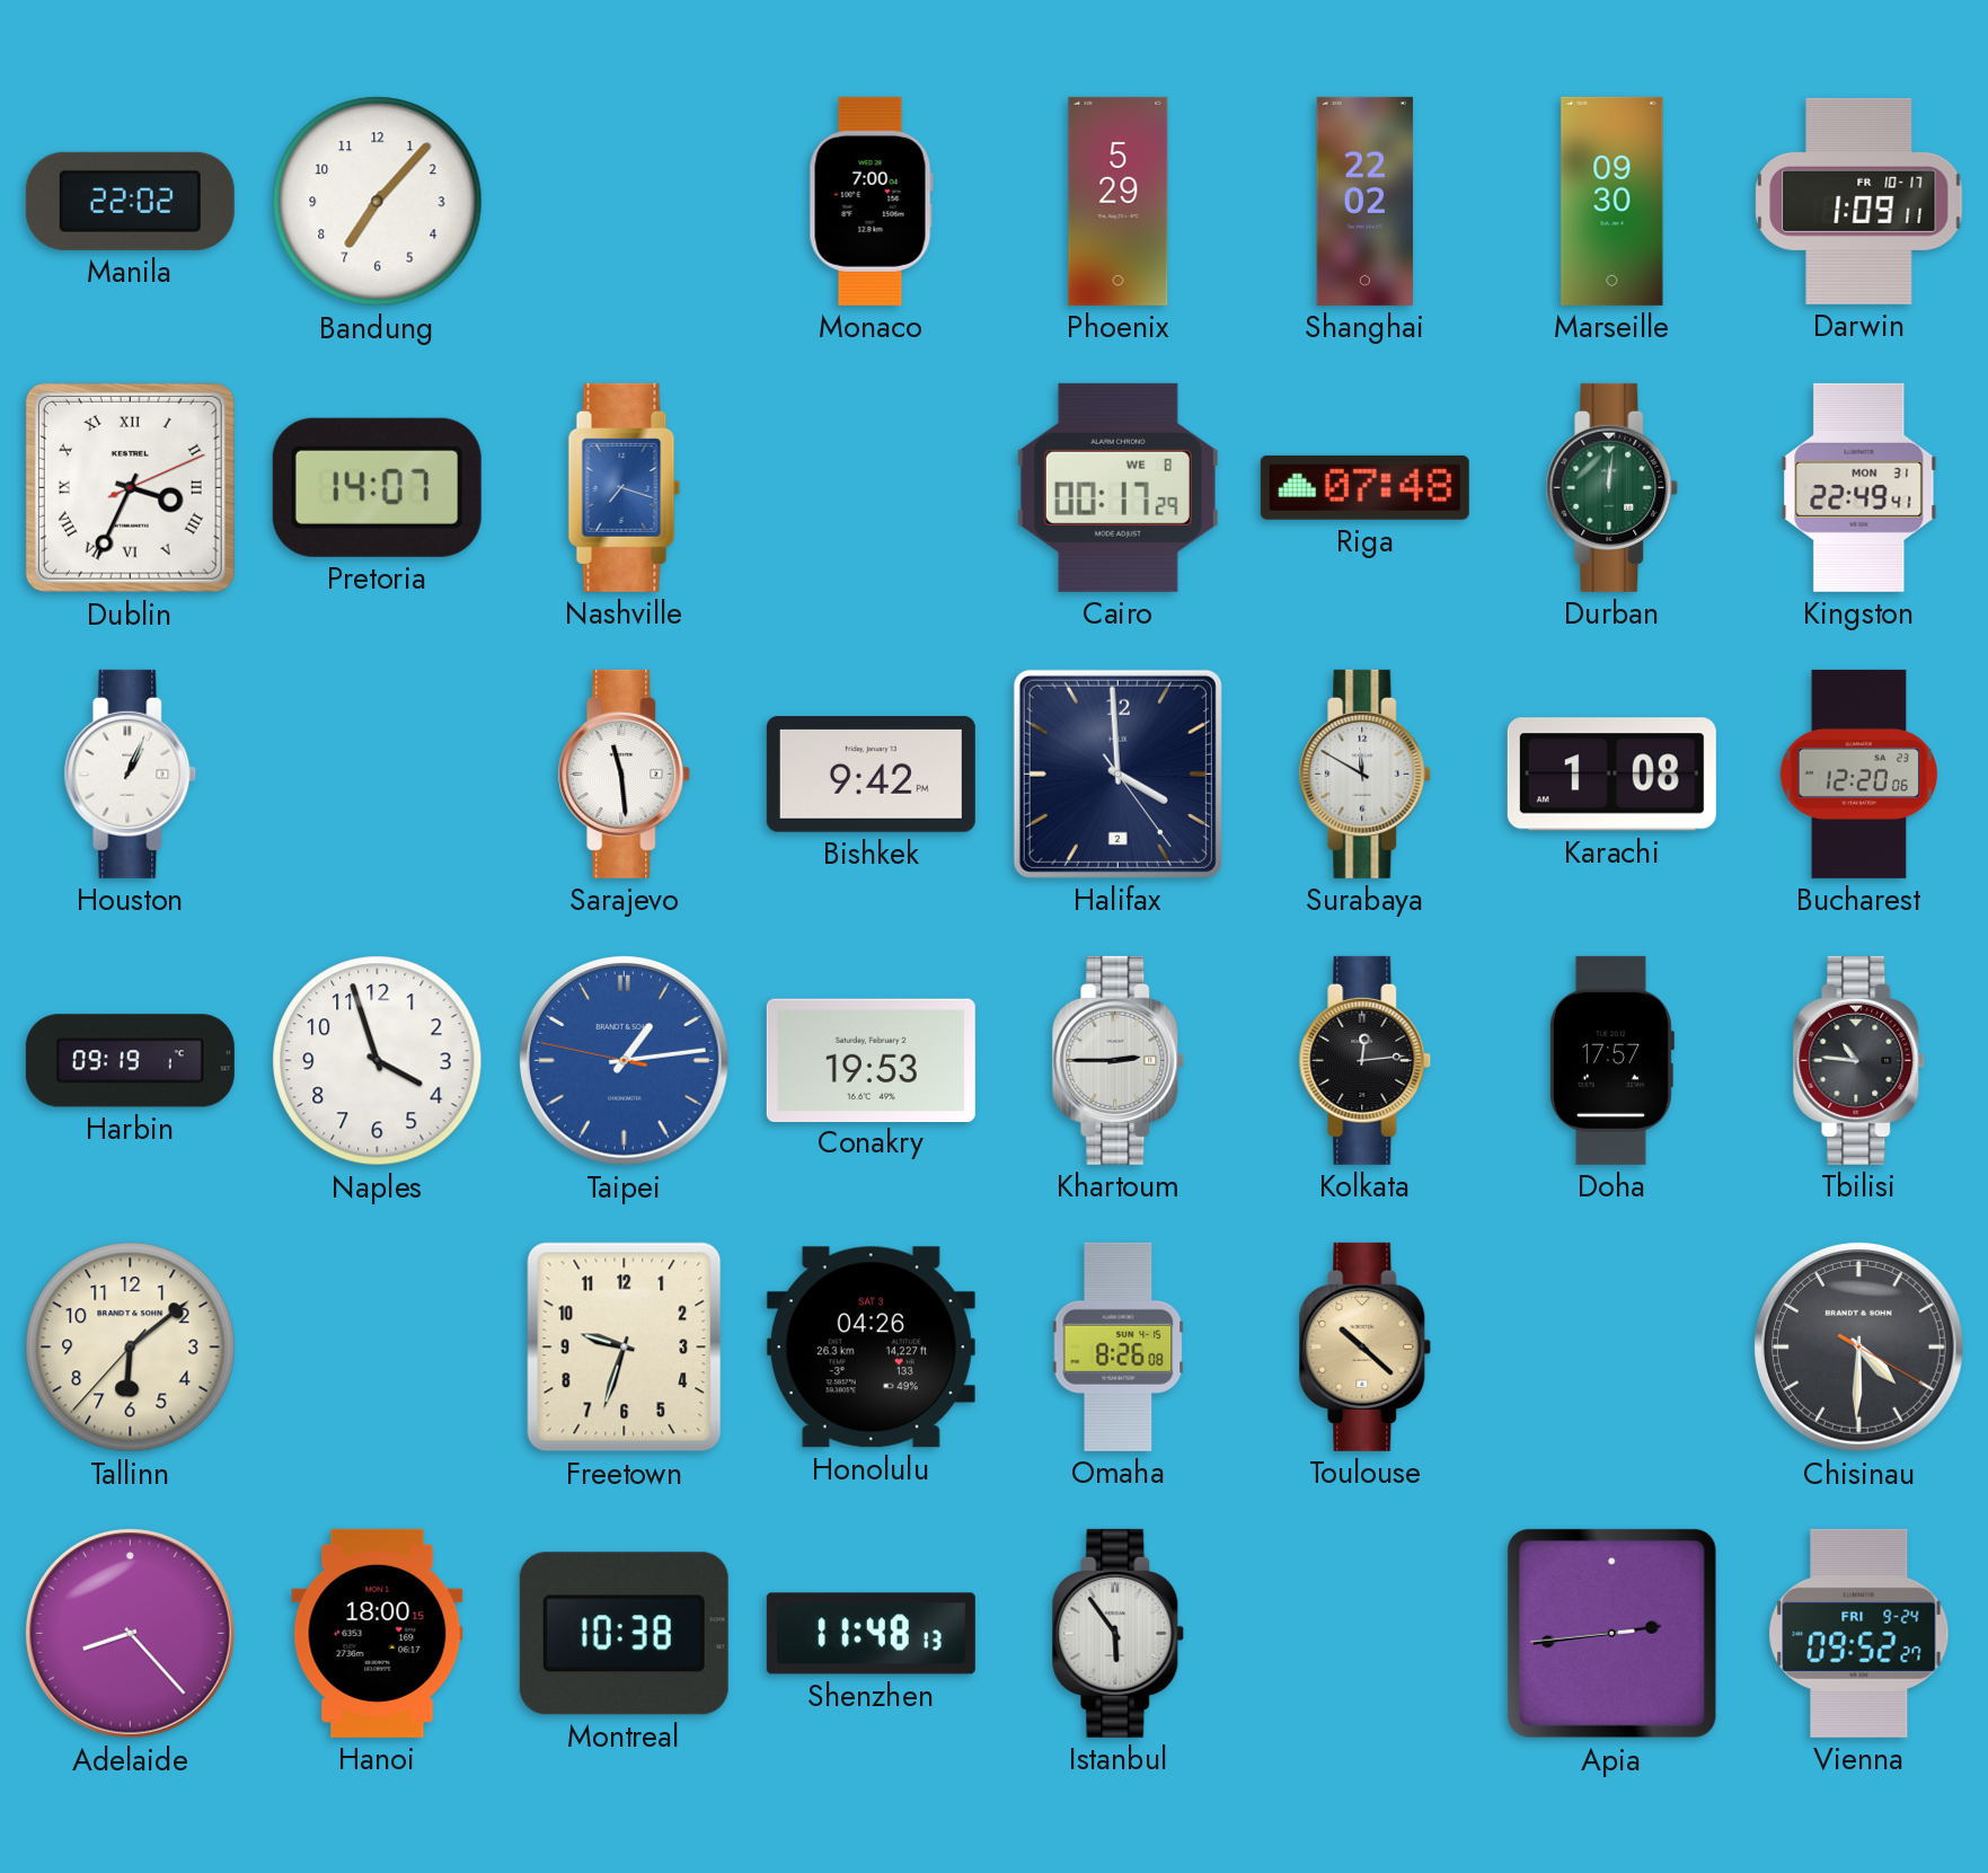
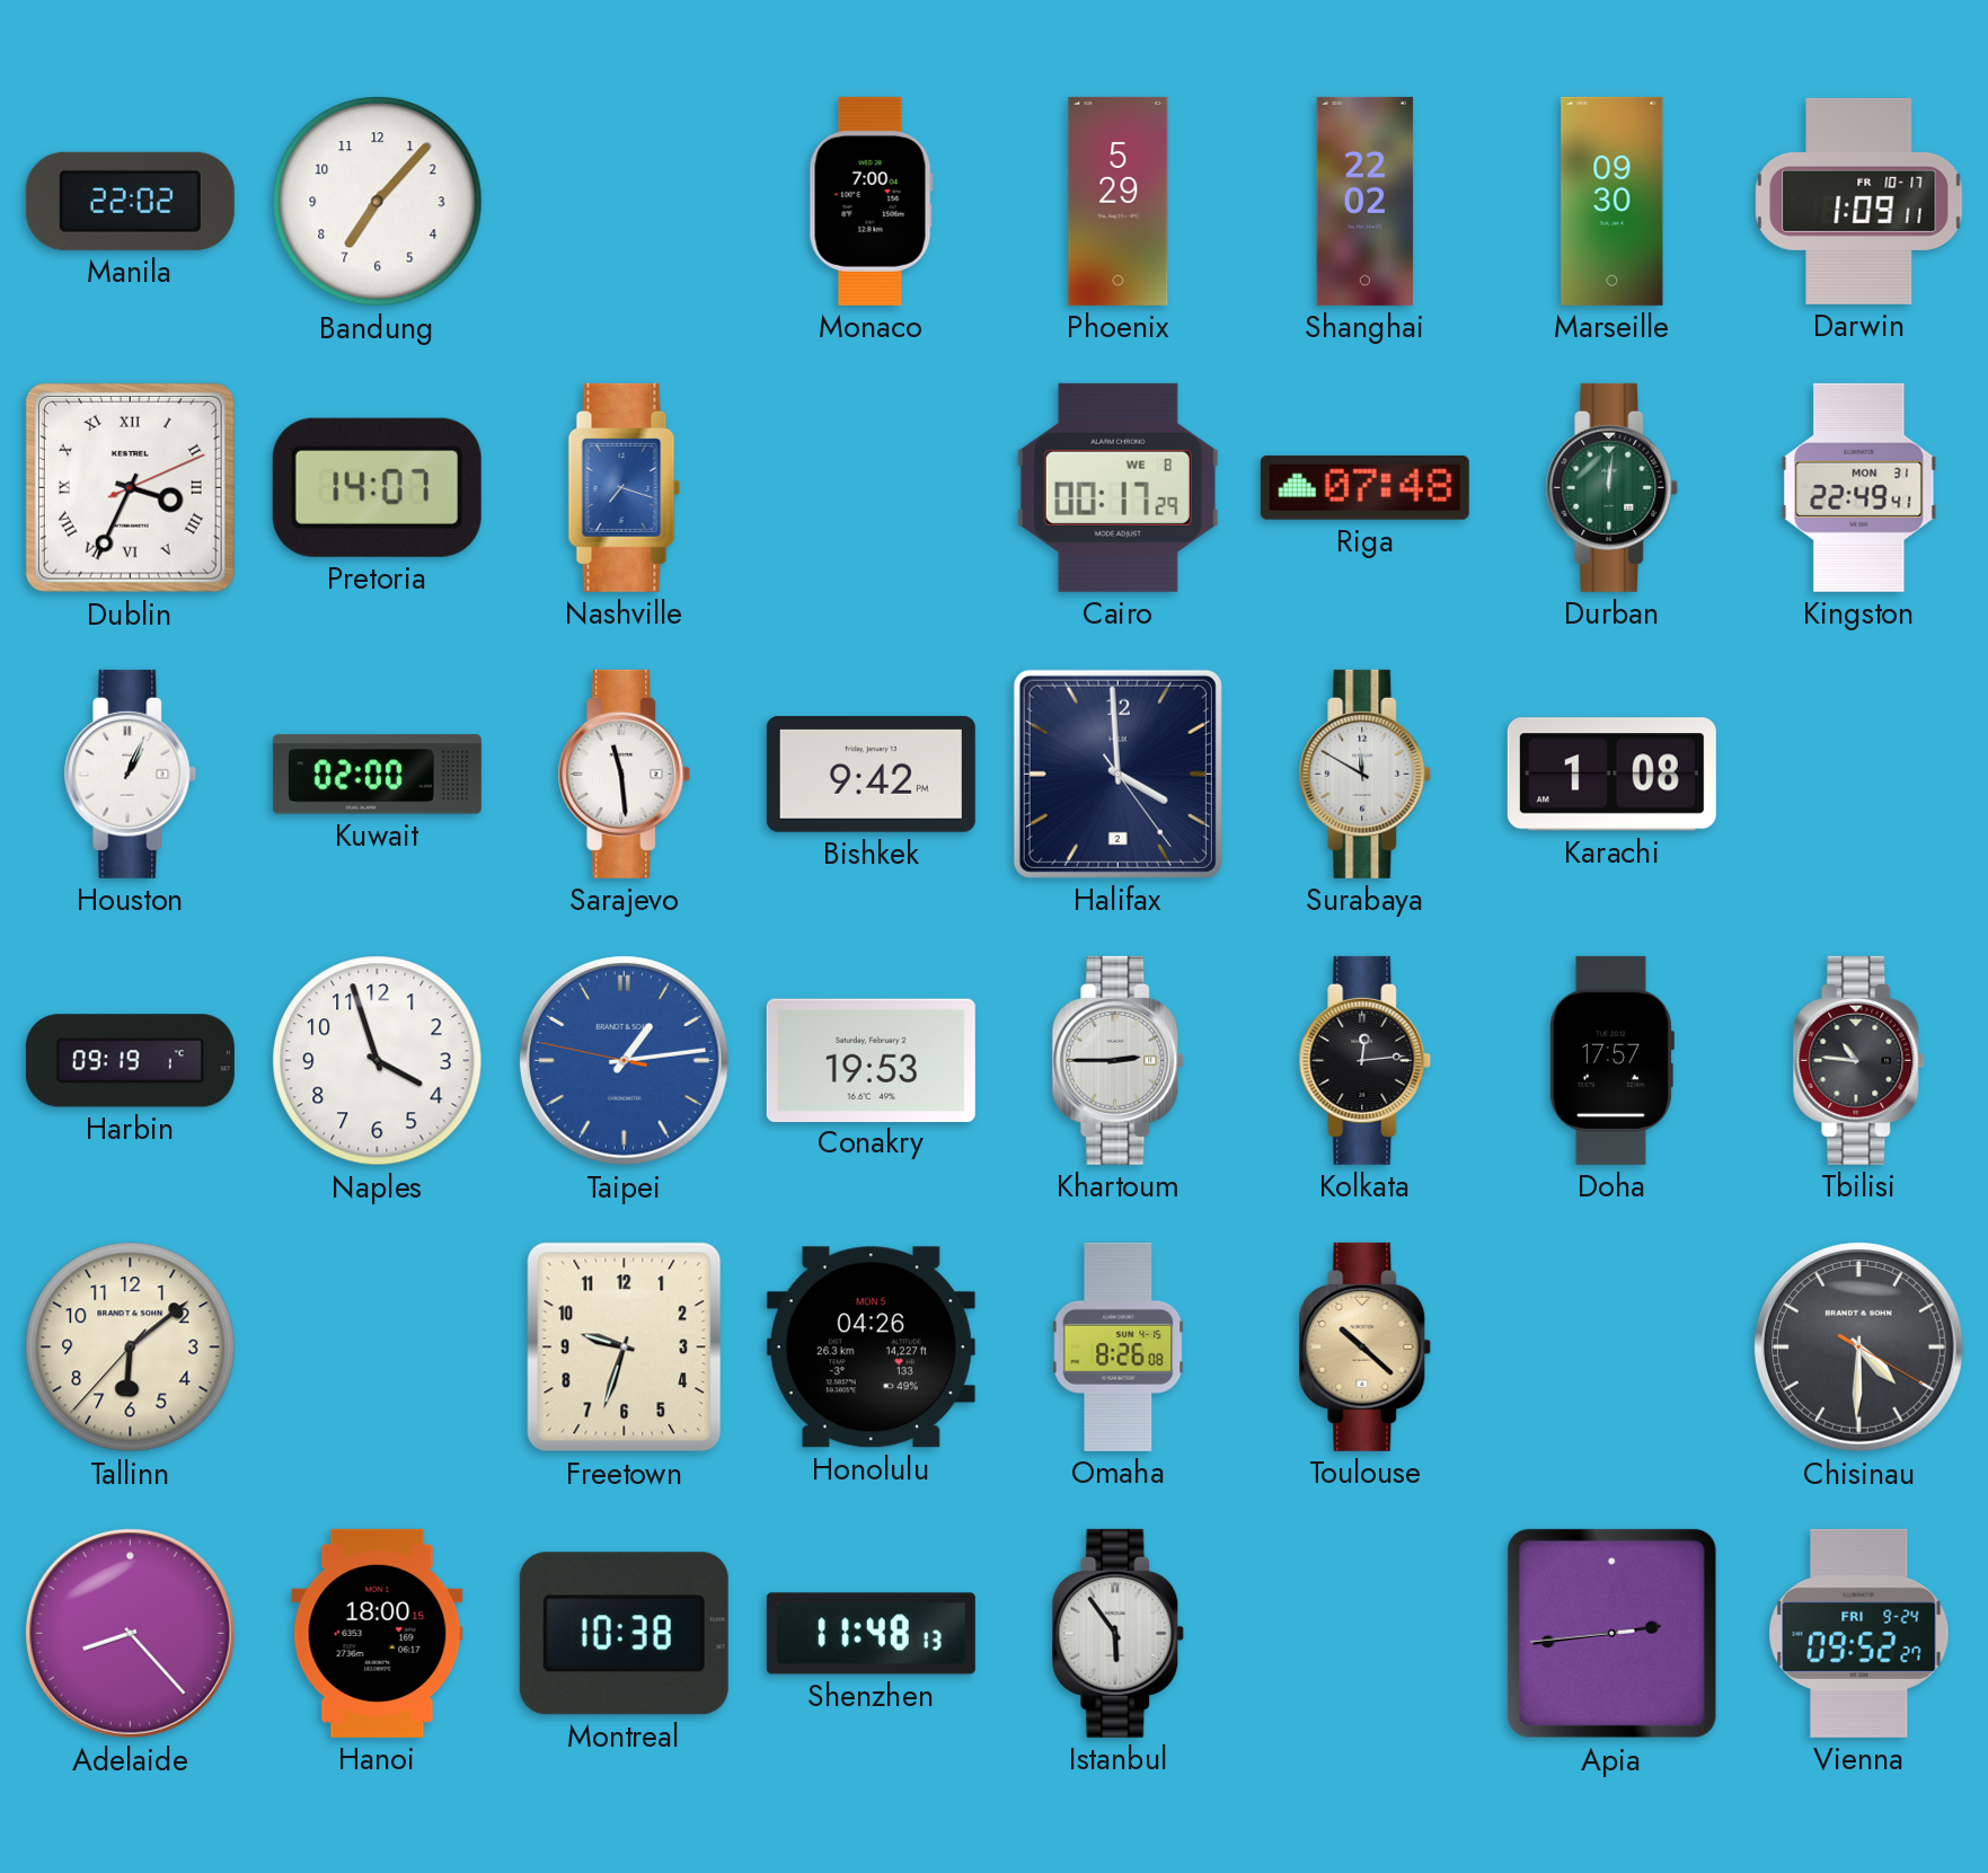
Kuwait: none -> 02:00 (377, 775)
Bucharest: 12:20 -> none (1859, 774)
Honolulu date: SAT 3 -> MON 5 (871, 1348)
